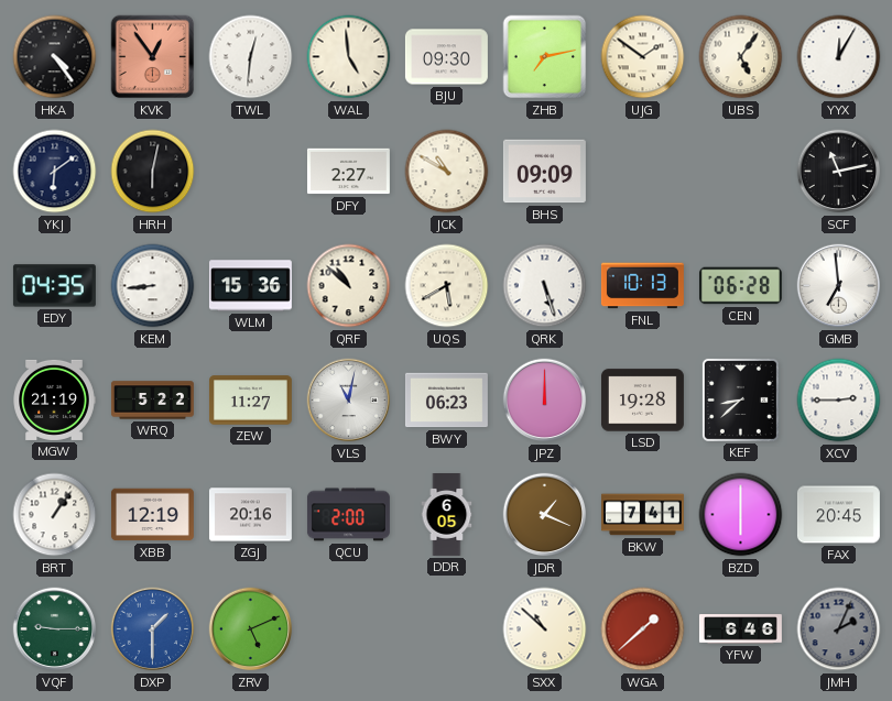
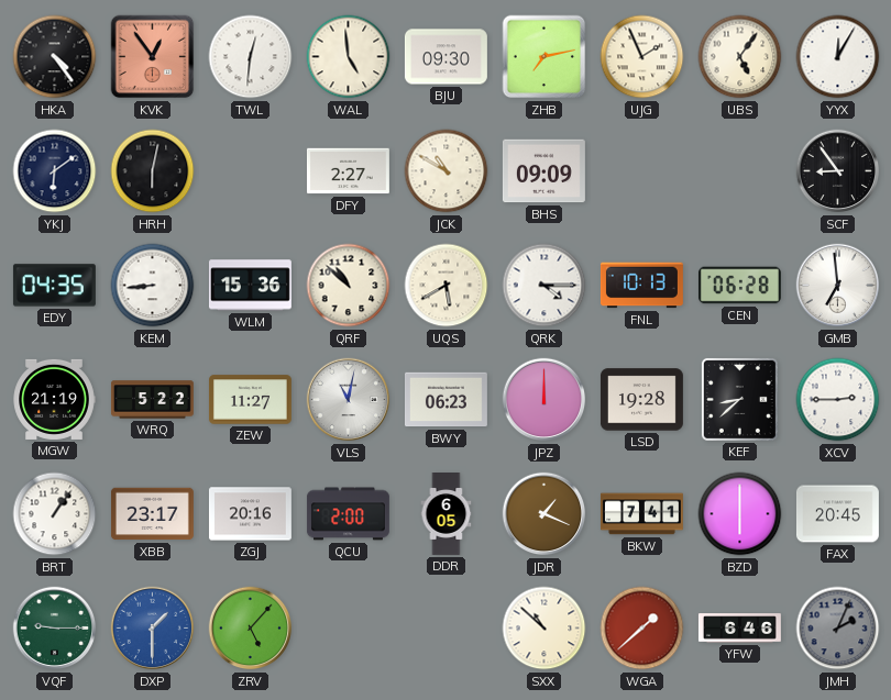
UJG: 1:51 -> 1:56 (642, 57)
SCF: 11:13 -> 8:54 (838, 171)
QRK: 5:27 -> 4:15 (544, 286)
XBB: 12:19 -> 23:17 (152, 514)
ZRV: 5:11 -> 5:07 (251, 629)
